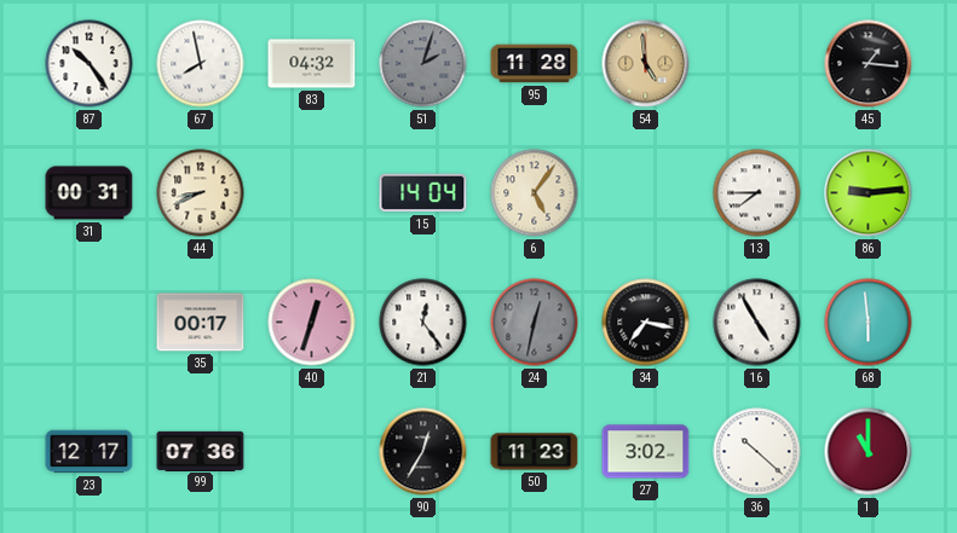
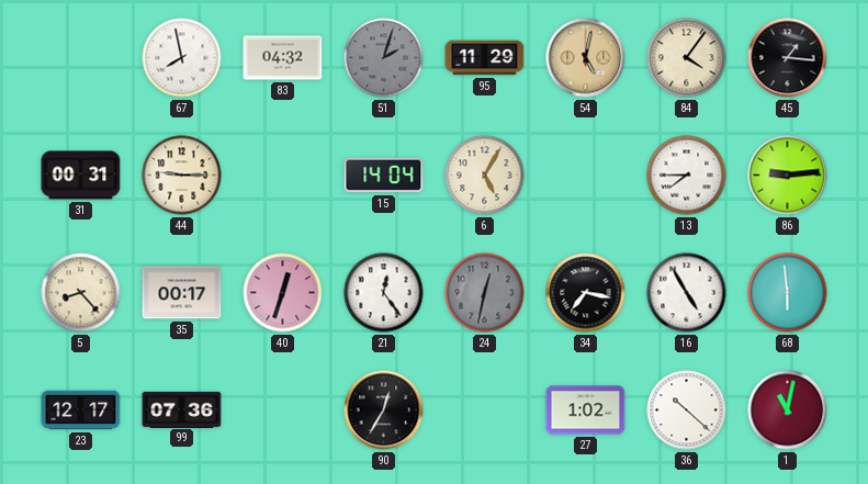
87: 10:24 -> none (90, 64)
95: 11:28 -> 11:29 (485, 58)
54: 4:59 -> 5:02 (586, 58)
84: none -> 4:06 (687, 58)
44: 8:41 -> 9:15 (182, 176)
6: 5:06 -> 5:05 (485, 176)
5: none -> 8:23 (81, 293)
50: 11:23 -> none (535, 452)
27: 3:02 -> 1:02 (586, 410)
1: 11:00 -> 11:02 (788, 410)
